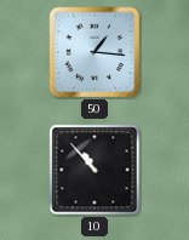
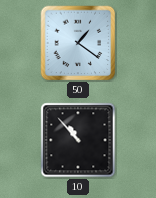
50: 1:16 -> 1:21 (78, 43)
